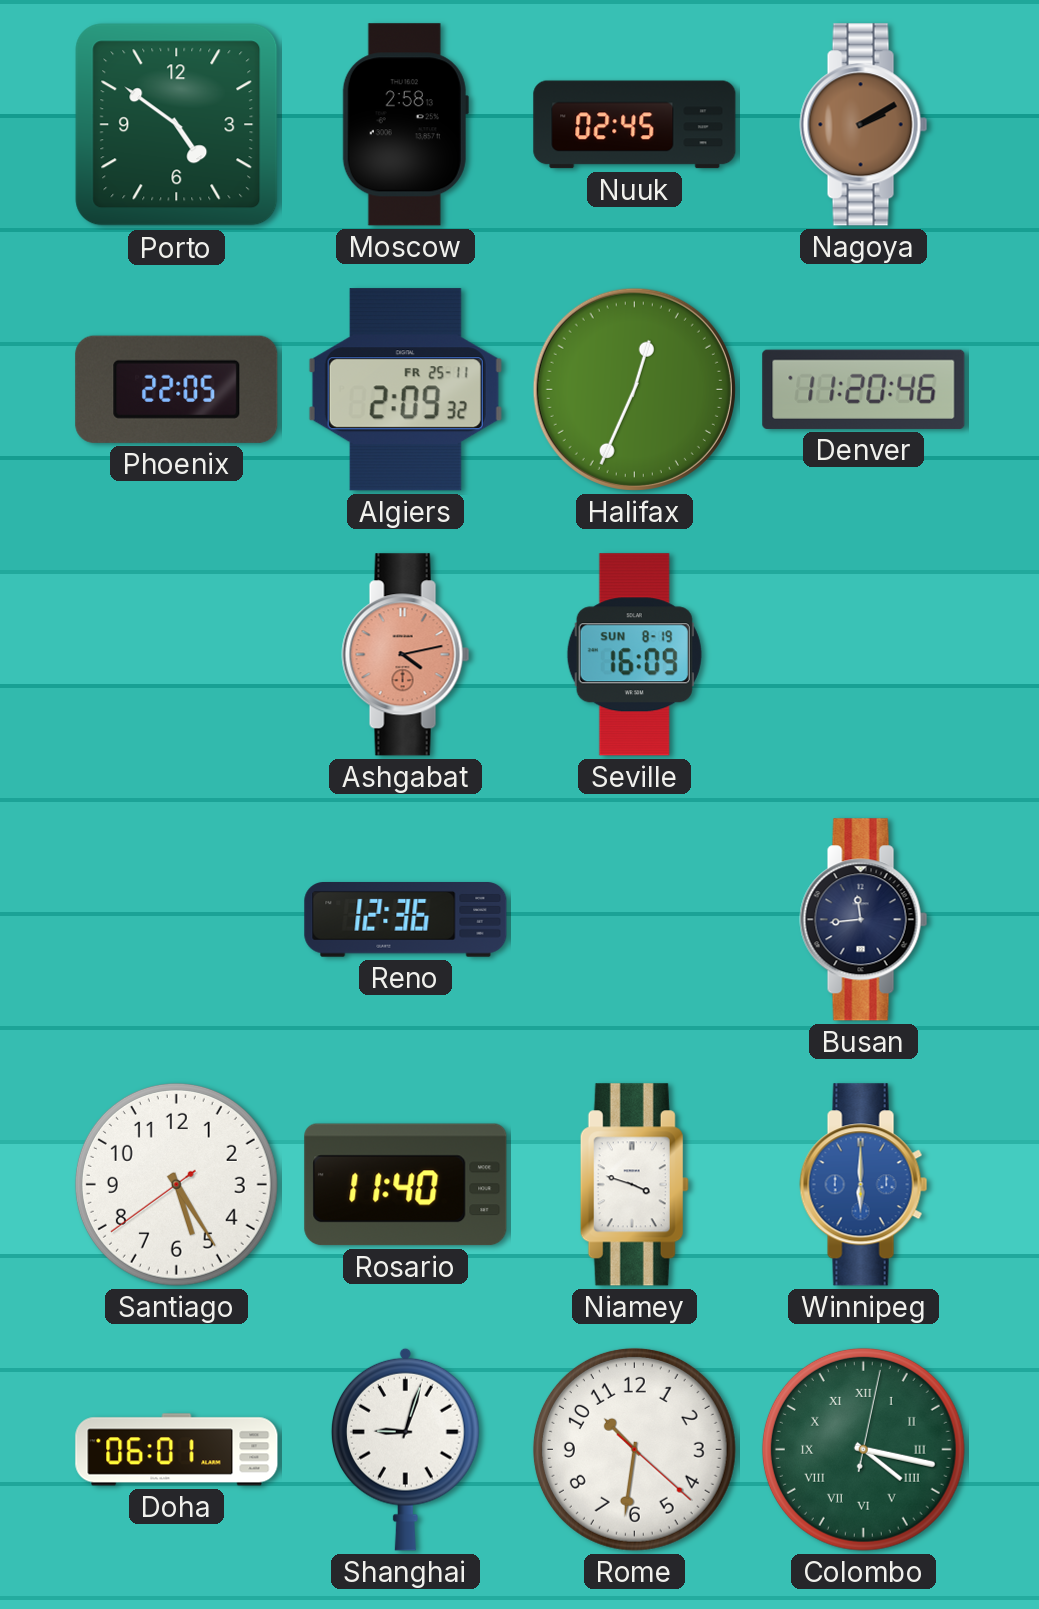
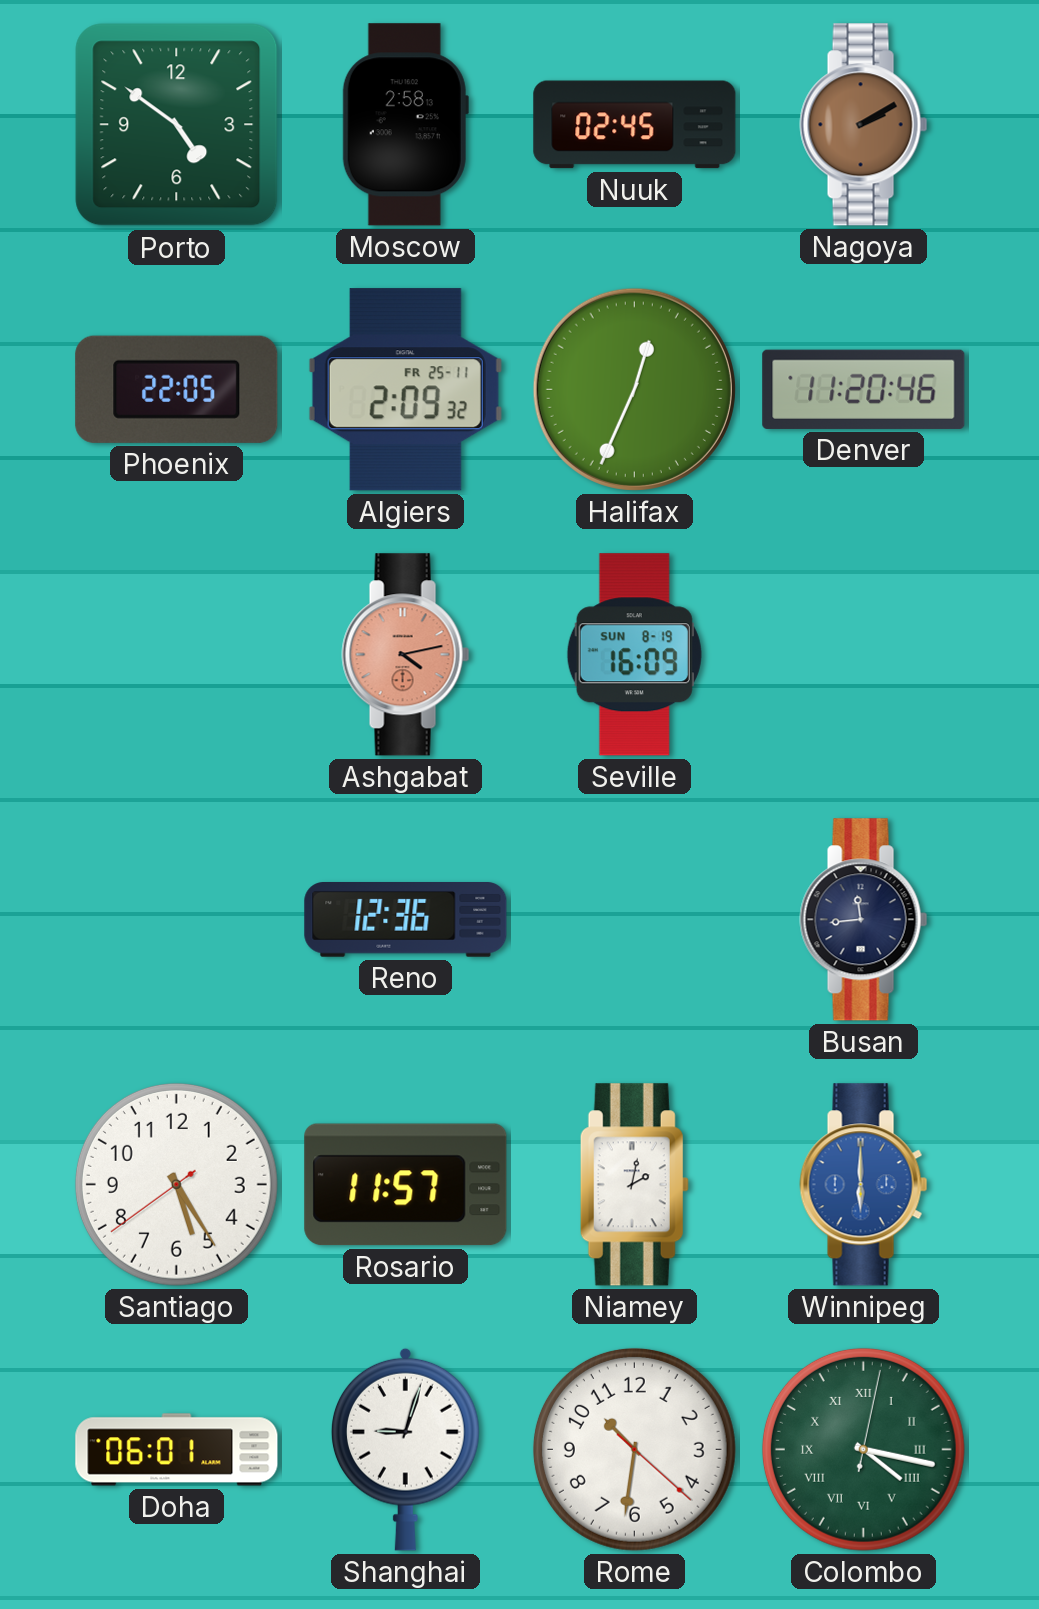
Rosario: 11:40 -> 11:57 (406, 1185)
Niamey: 3:48 -> 2:02 (634, 1185)
